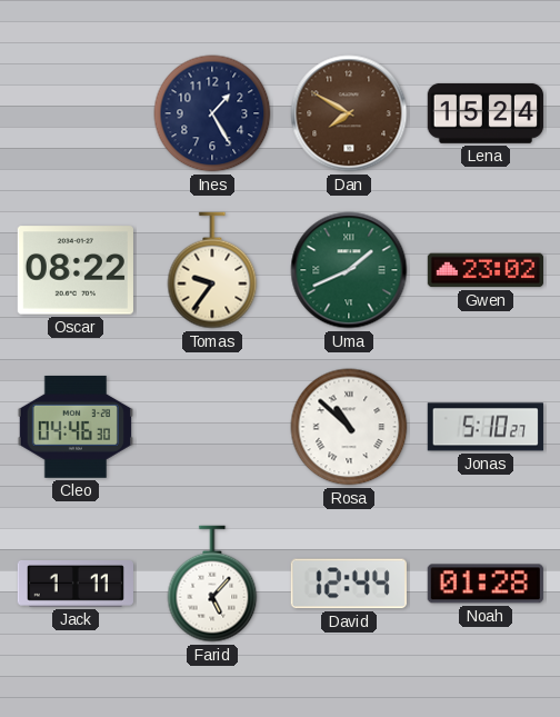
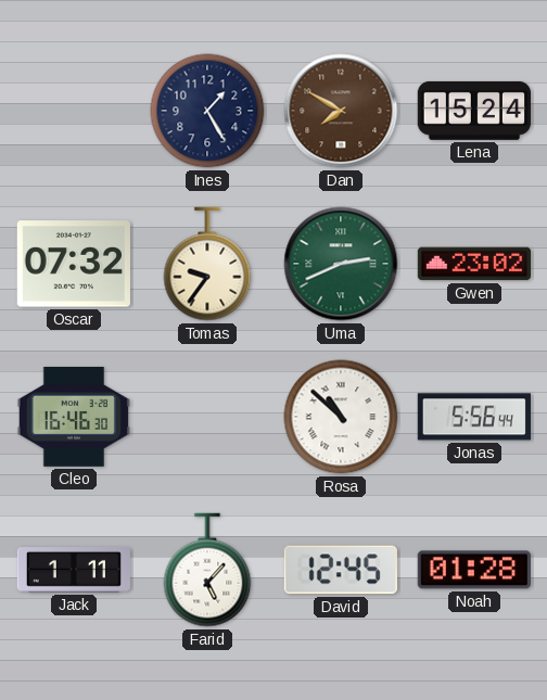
Oscar: 08:22 -> 07:32 (74, 264)
Uma: 1:41 -> 2:41 (341, 264)
Cleo: 04:46 -> 16:46 (74, 417)
Jonas: 5:10 -> 5:56 (474, 417)
David: 12:44 -> 12:45 (341, 570)
